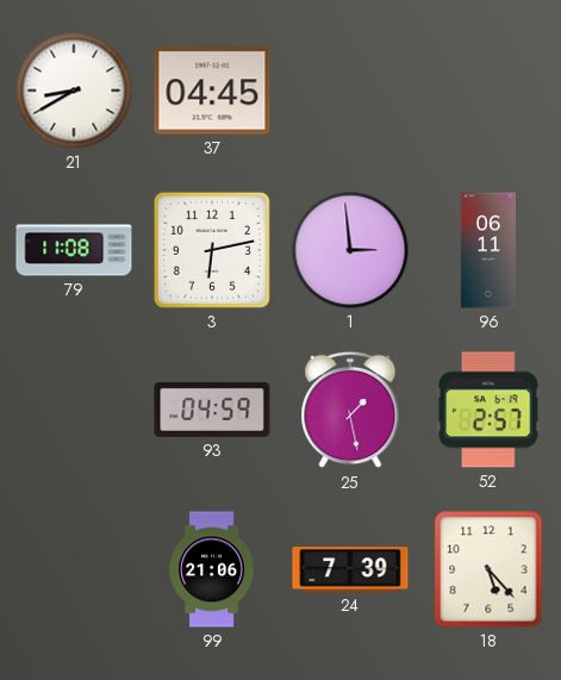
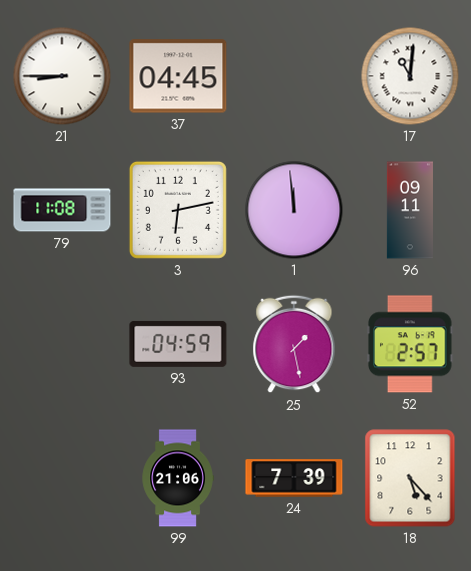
21: 8:40 -> 8:45 (62, 76)
17: none -> 11:01 (410, 76)
1: 2:59 -> 11:59 (294, 210)
96: 06:11 -> 09:11 (410, 210)
